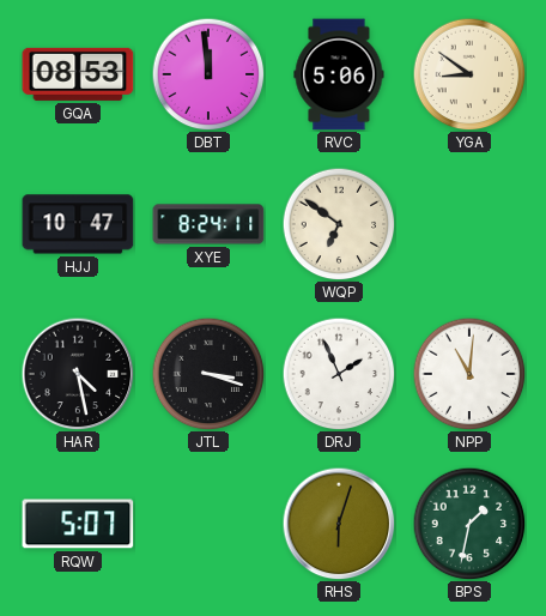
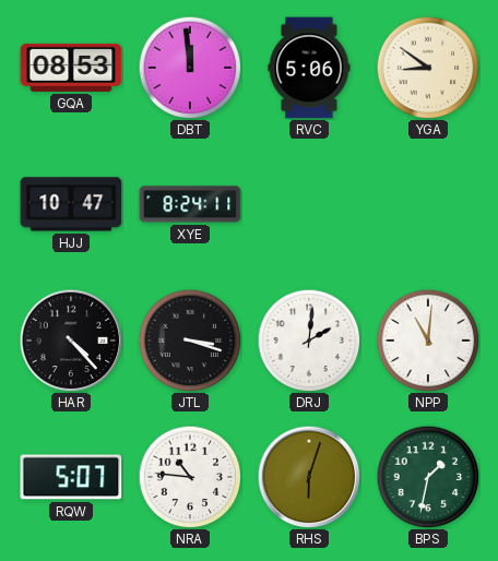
WQP: 6:51 -> none (339, 224)
HAR: 4:28 -> 4:23 (71, 341)
DRJ: 1:56 -> 2:01 (309, 341)
NRA: none -> 10:46 (190, 477)
